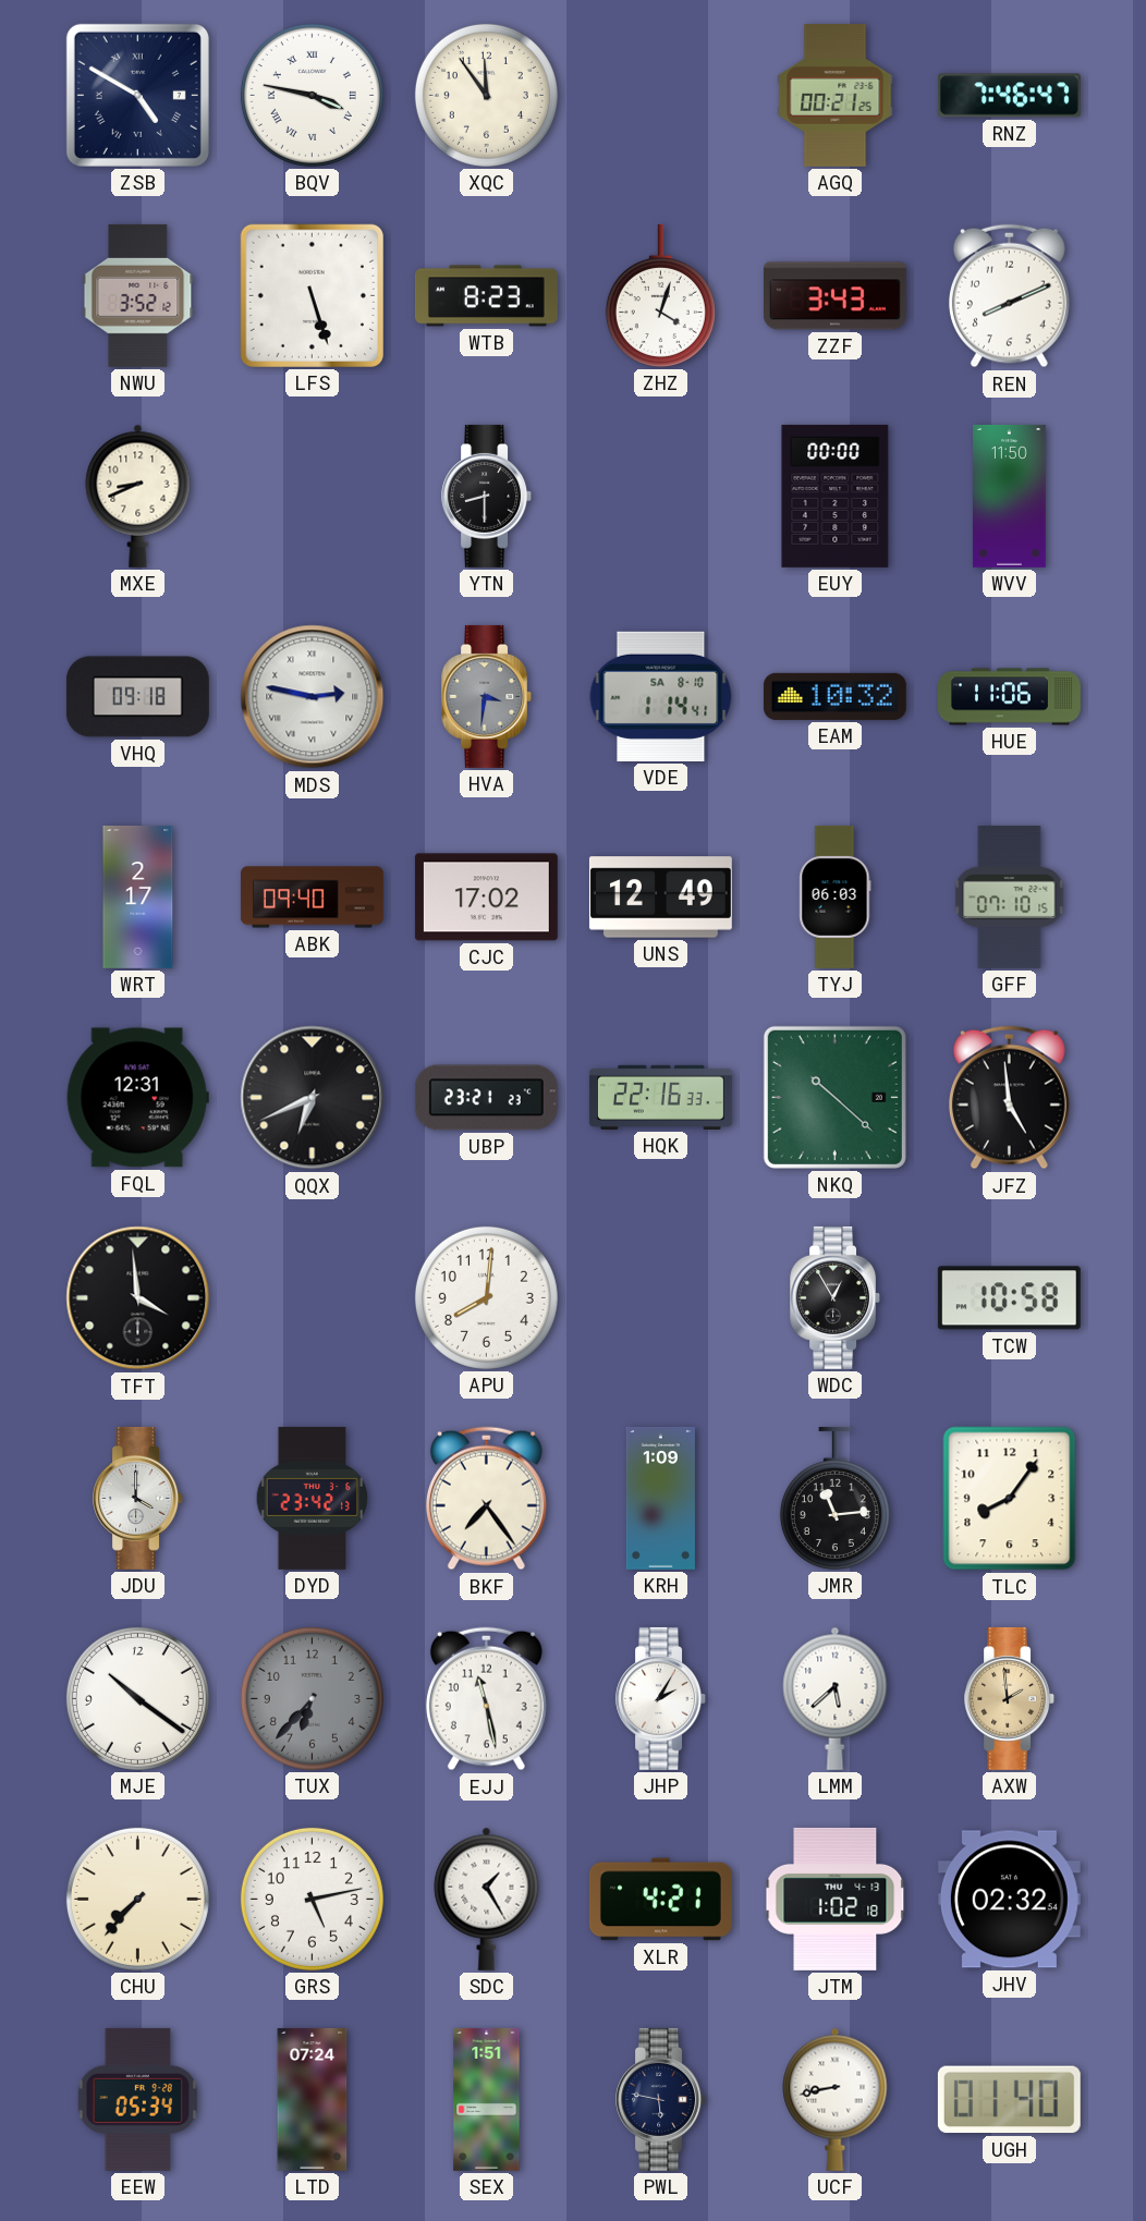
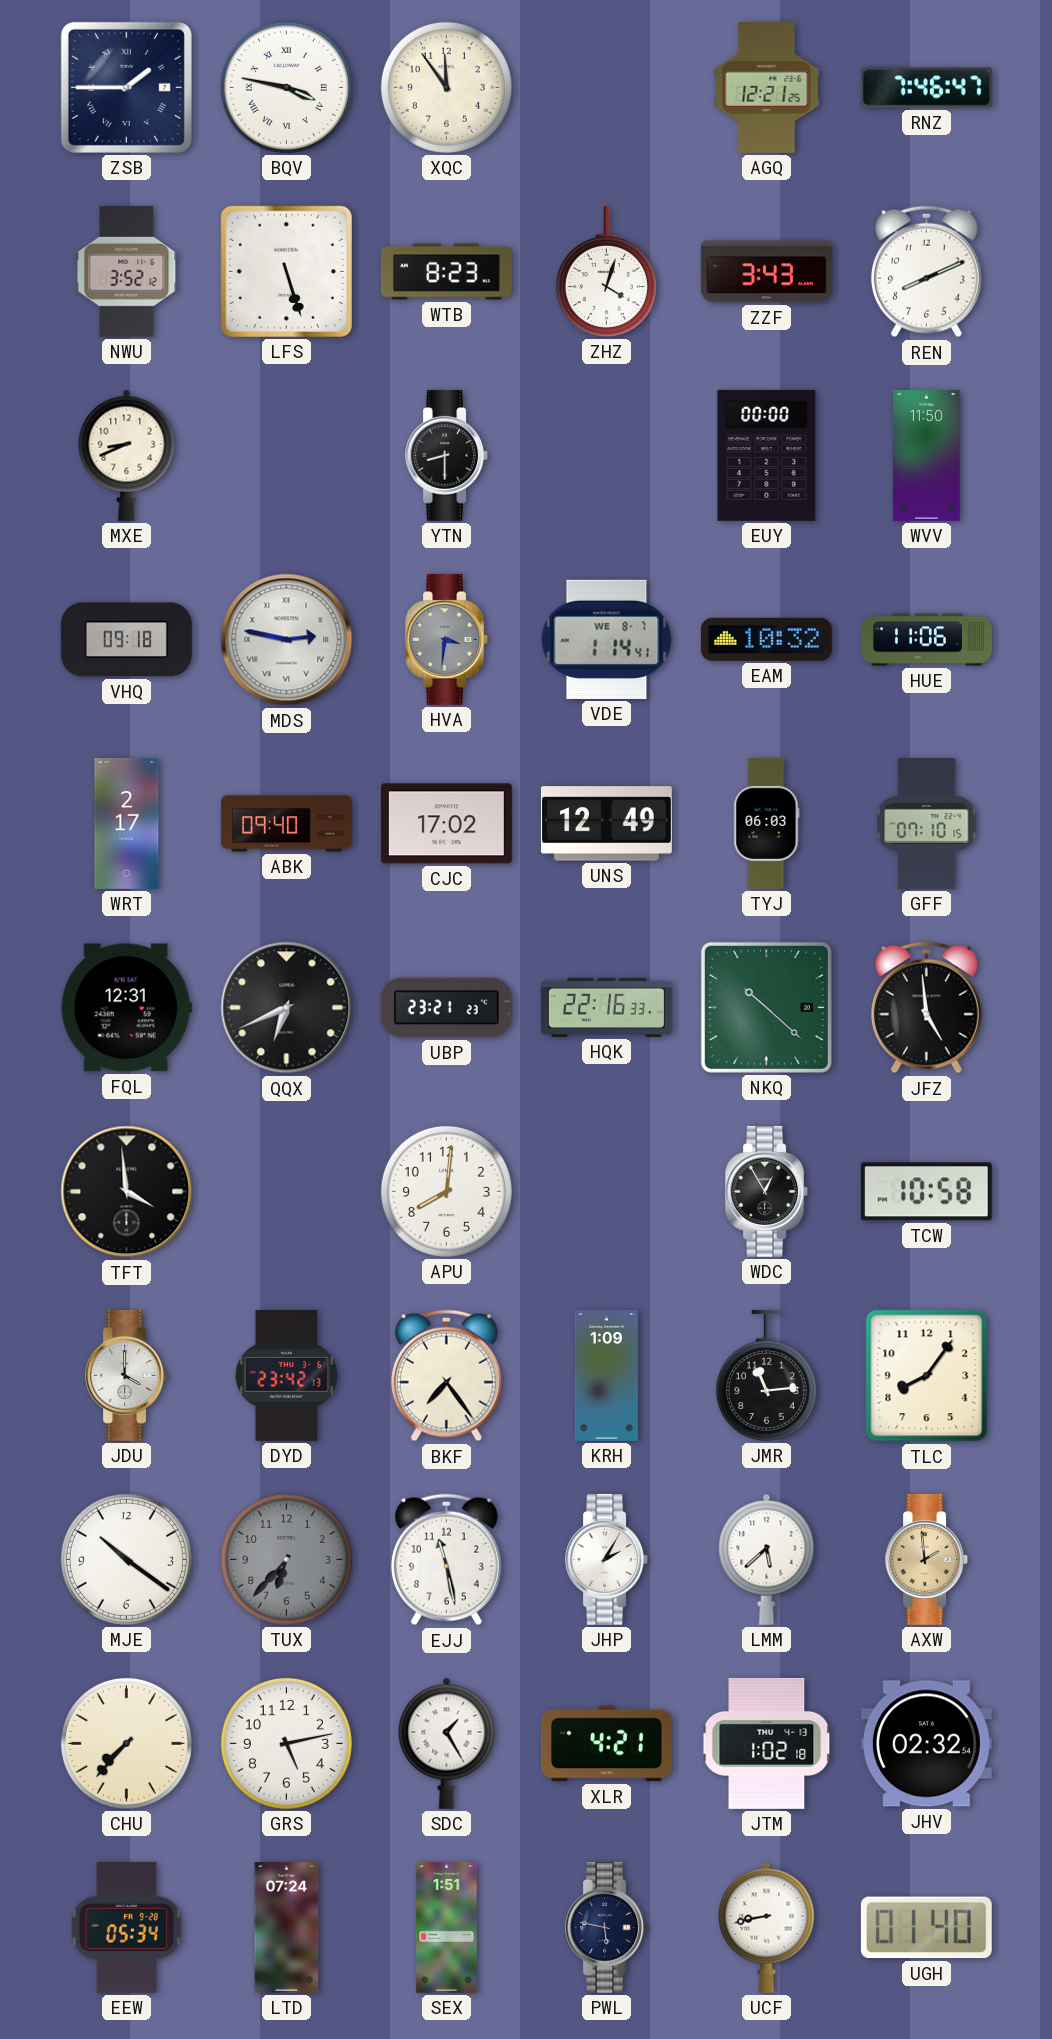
ZSB: 4:50 -> 1:45 (126, 87)
AGQ: 00:21 -> 12:21 (767, 87)
VDE date: SA 8-10 -> WE 8-7 (607, 639)
